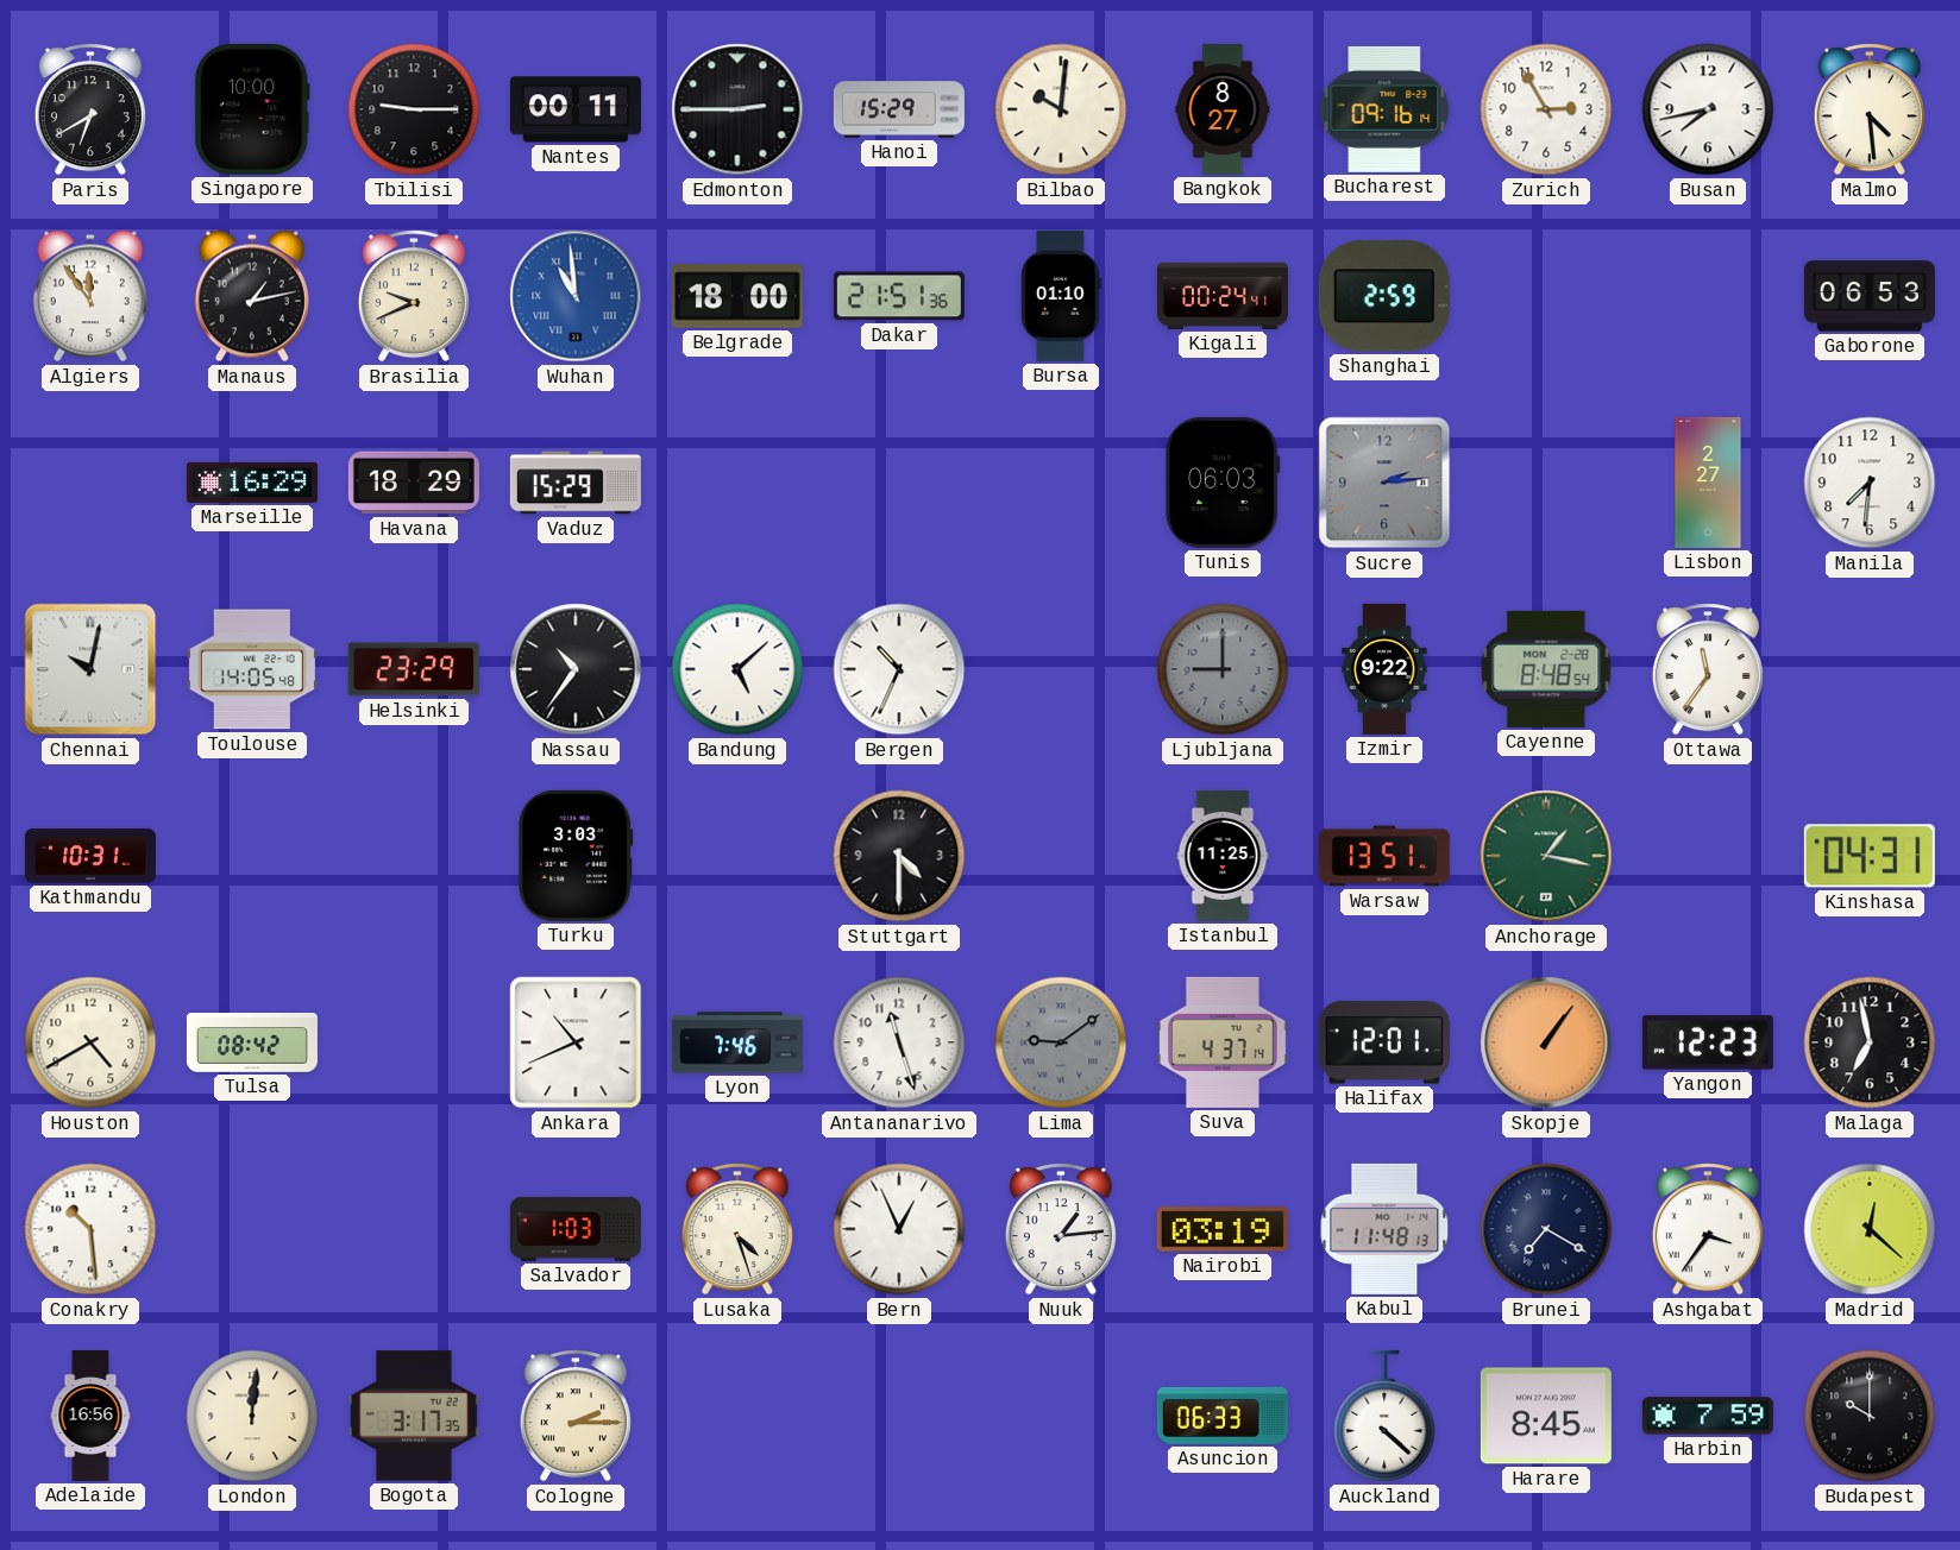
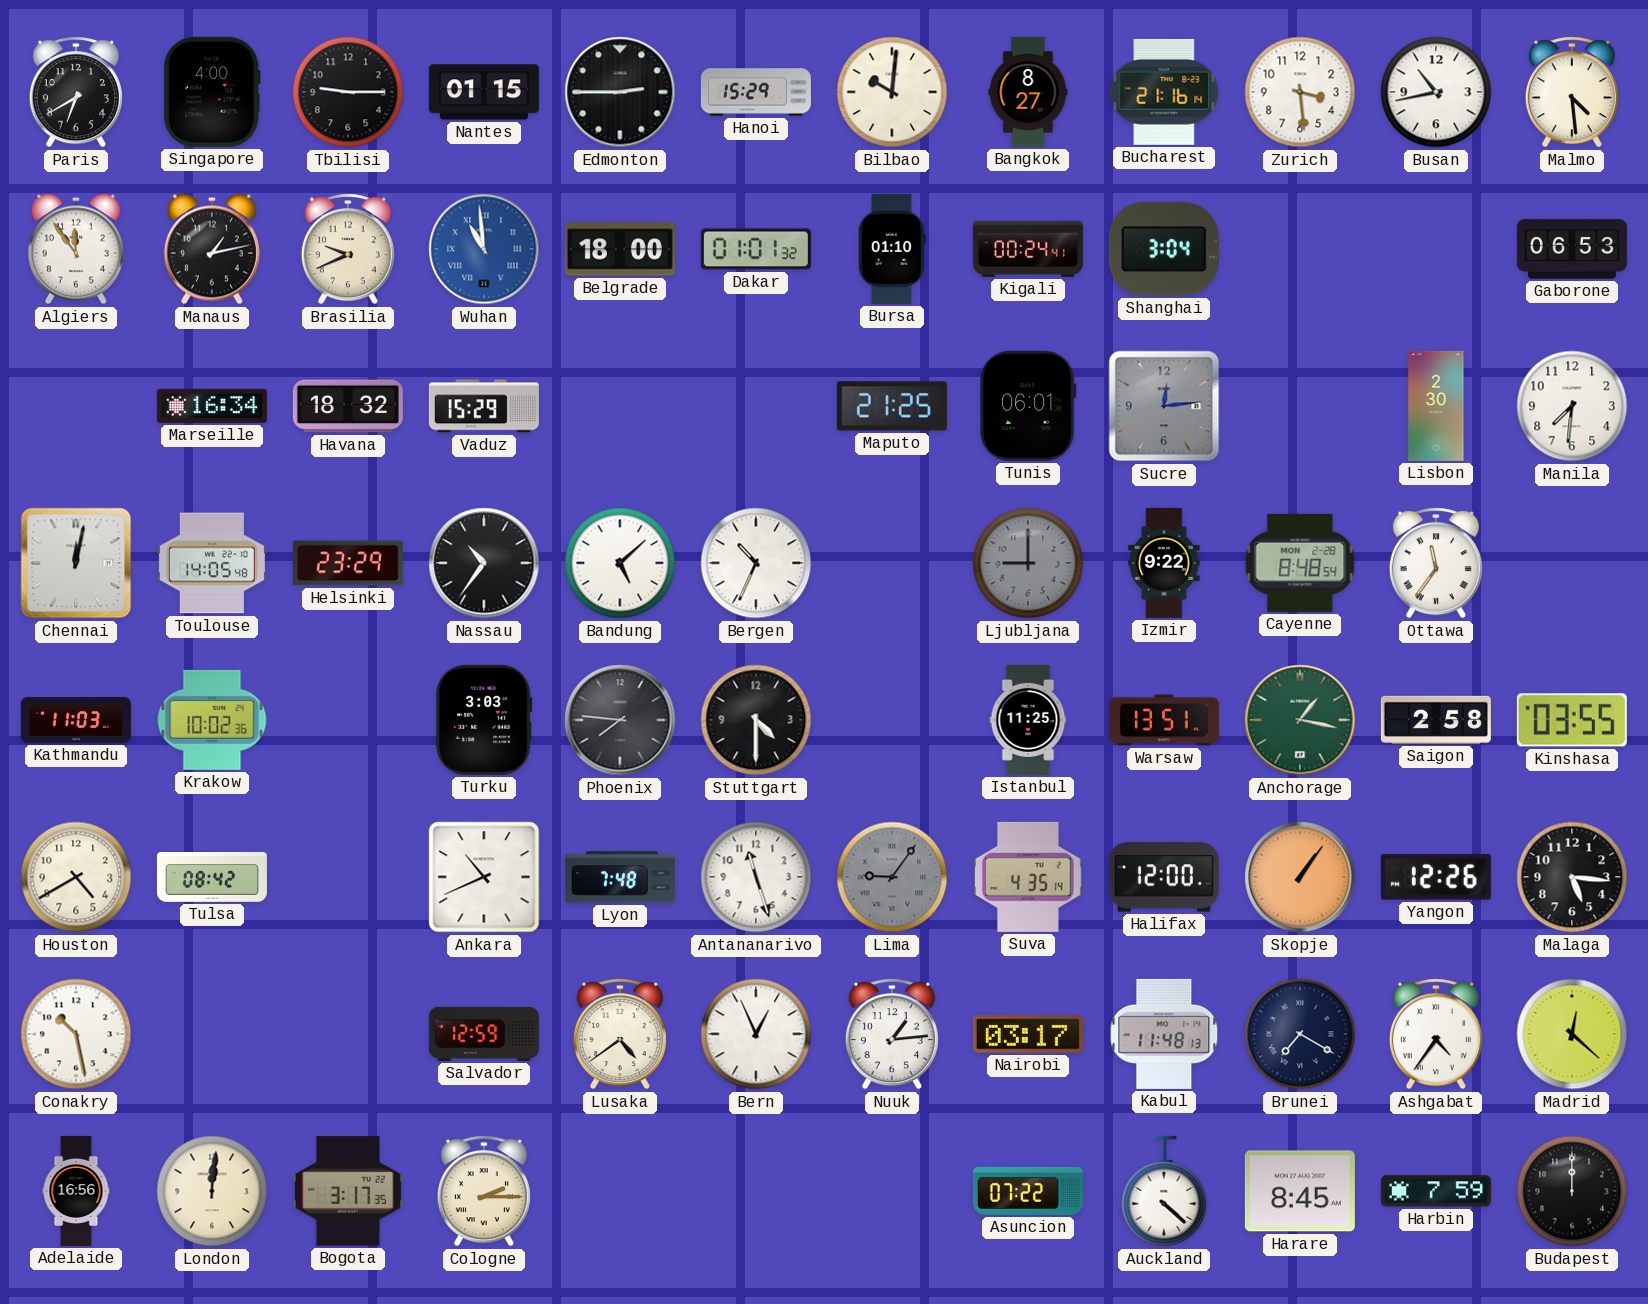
Singapore: 10:00 -> 4:00 (212, 92)
Nantes: 00:11 -> 01:15 (484, 92)
Bucharest: 09:16 -> 21:16 (1164, 92)
Zurich: 2:55 -> 3:29 (1300, 92)
Busan: 7:43 -> 10:43 (1436, 92)
Dakar: 21:51 -> 01:01 (756, 249)
Shanghai: 2:59 -> 3:04 (1164, 249)
Marseille: 16:29 -> 16:34 (212, 406)
Havana: 18:29 -> 18:32 (348, 406)
Maputo: none -> 21:25 (892, 406)
Tunis: 06:03 -> 06:01 (1028, 406)
Sucre: 2:14 -> 12:14 (1164, 406)
Lisbon: 2:27 -> 2:30 (1436, 406)
Chennai: 10:02 -> 12:02 (76, 563)
Kathmandu: 10:31 -> 11:03 (76, 720)
Krakow: none -> 10:02 (212, 720)
Phoenix: none -> 7:46 (620, 720)
Saigon: none -> 2:58 (1436, 720)
Kinshasa: 04:31 -> 03:55 (1572, 720)
Lyon: 7:46 -> 7:48 (620, 877)
Lima: 9:09 -> 9:06 (892, 877)
Suva: 4:37 -> 4:35 (1029, 877)
Halifax: 12:01 -> 12:00 (1164, 877)
Yangon: 12:23 -> 12:26 (1436, 877)
Malaga: 6:58 -> 5:16 (1572, 877)
Conakry: 10:29 -> 10:28 (76, 1034)
Salvador: 1:03 -> 12:59 (484, 1034)
Lusaka: 4:27 -> 4:39 (620, 1034)
Nairobi: 03:19 -> 03:17 (1028, 1034)
Ashgabat: 3:36 -> 4:36 (1436, 1034)
Asuncion: 06:33 -> 07:22 (1028, 1191)
Budapest: 10:00 -> 12:00 (1572, 1191)
